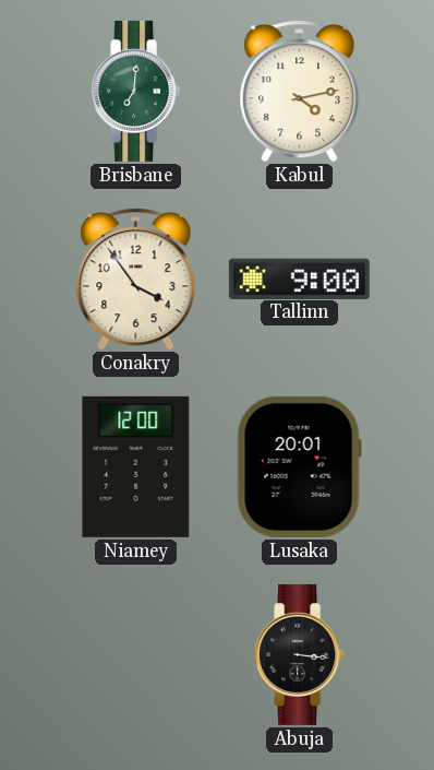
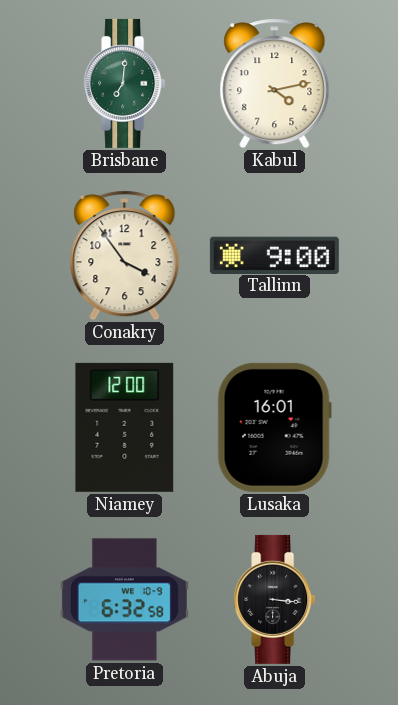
Lusaka: 20:01 -> 16:01 (274, 427)
Pretoria: none -> 6:32 (124, 600)
